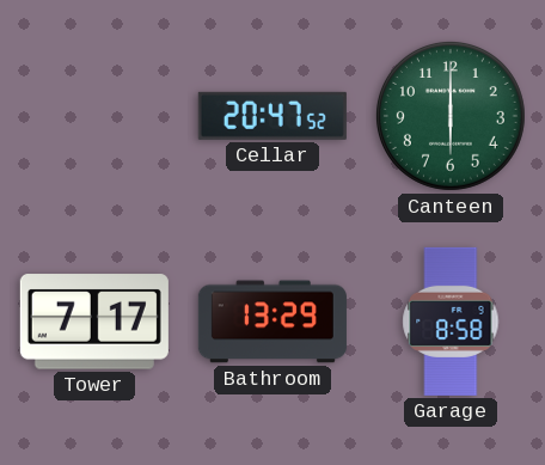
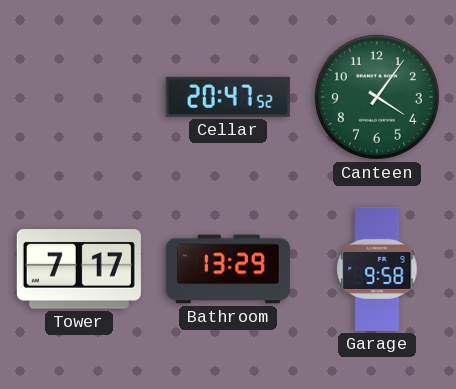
Canteen: 6:00 -> 4:06 (377, 97)
Garage: 8:58 -> 9:58 (377, 269)
